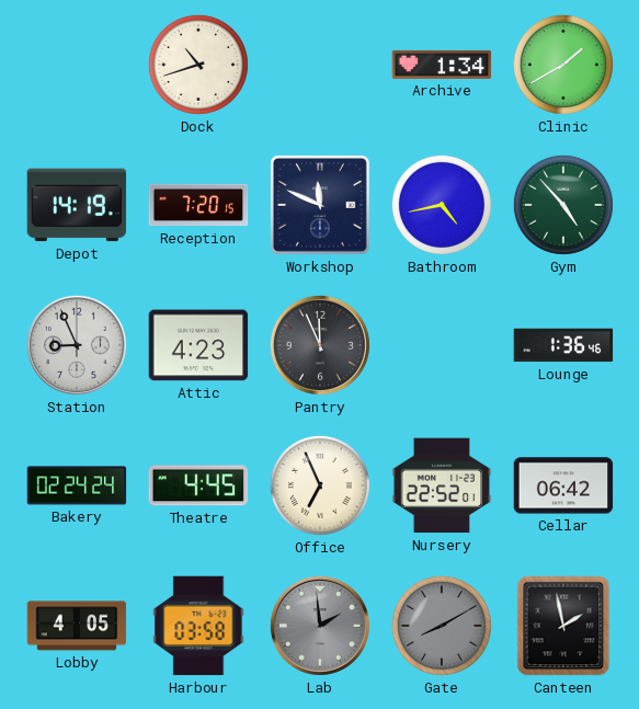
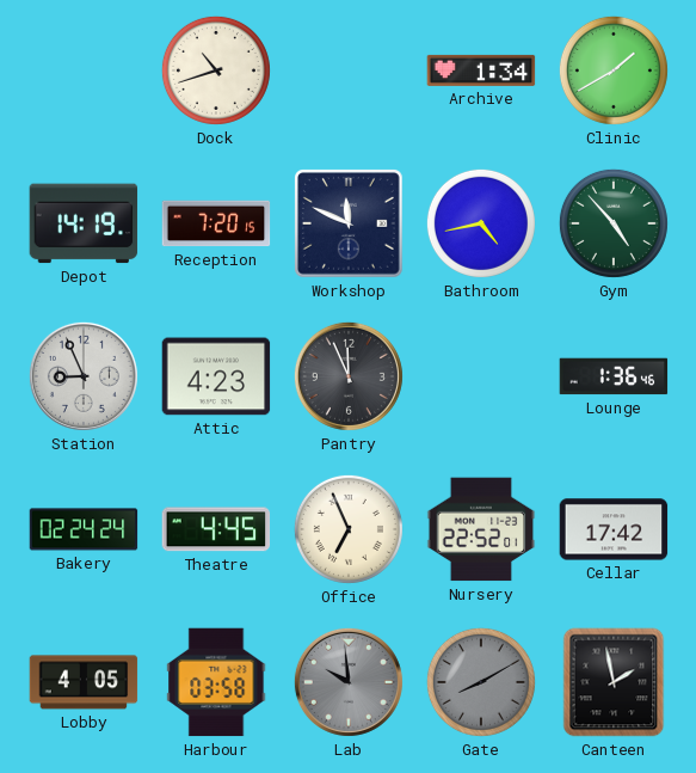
Cellar: 06:42 -> 17:42 (614, 529)
Lab: 1:59 -> 9:59 (349, 682)
